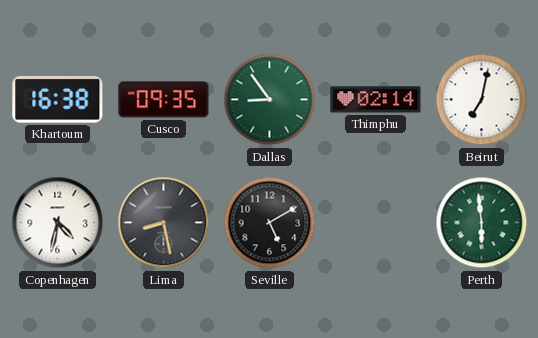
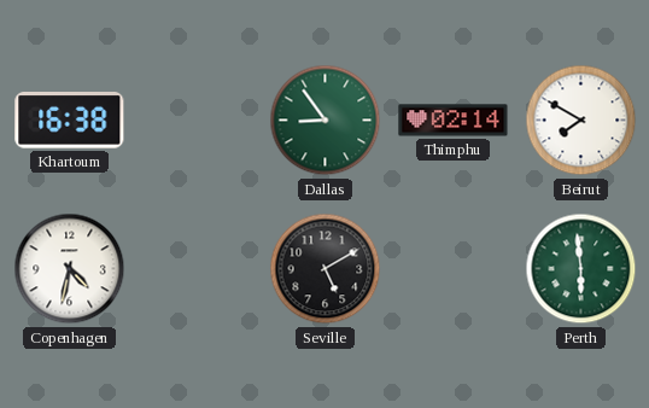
Cusco: 09:35 -> none (164, 100)
Beirut: 7:02 -> 7:50 (581, 121)
Lima: 8:28 -> none (164, 223)
